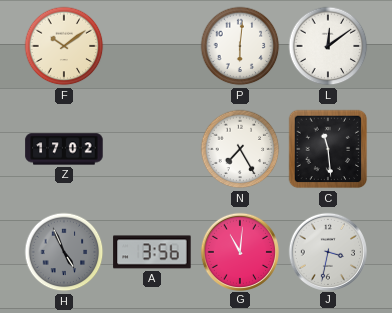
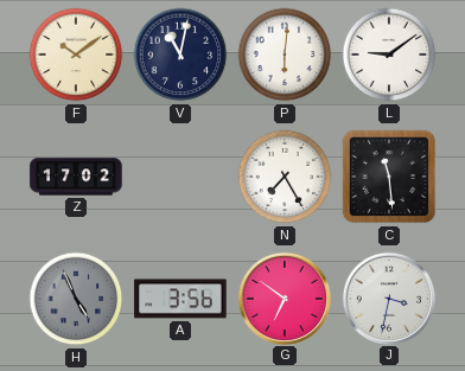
V: none -> 11:02 (180, 55)
L: 12:09 -> 9:09 (389, 55)
G: 11:01 -> 6:51 (284, 298)
